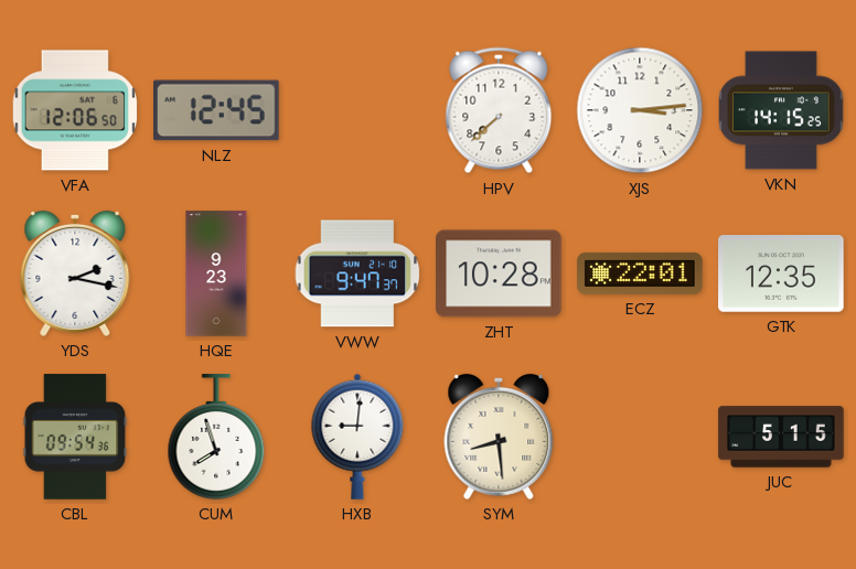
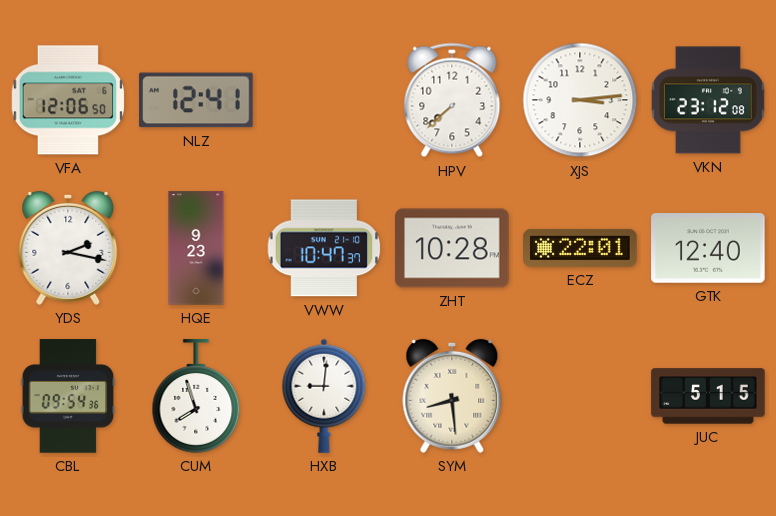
NLZ: 12:45 -> 12:41 (196, 100)
VKN: 14:15 -> 23:12 (709, 100)
VWW: 9:47 -> 10:47 (324, 248)
GTK: 12:35 -> 12:40 (708, 248)
